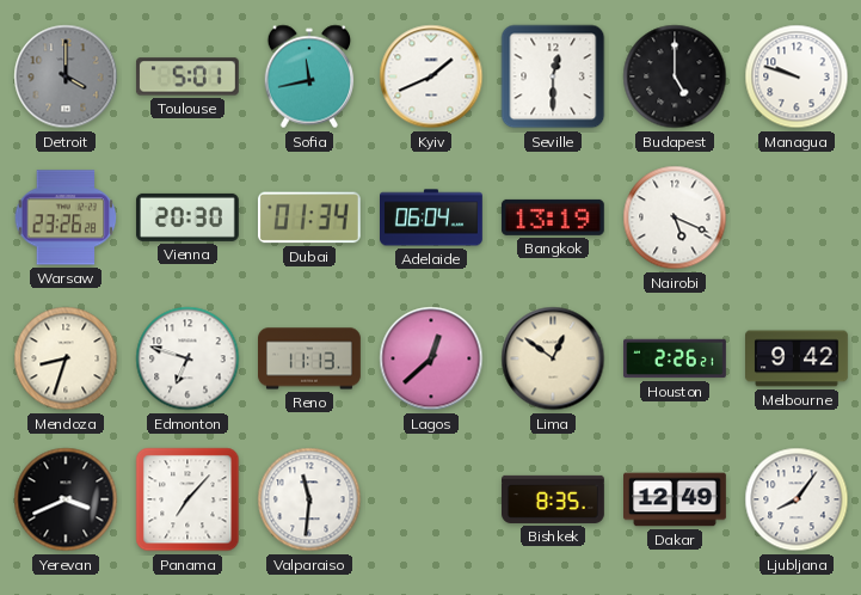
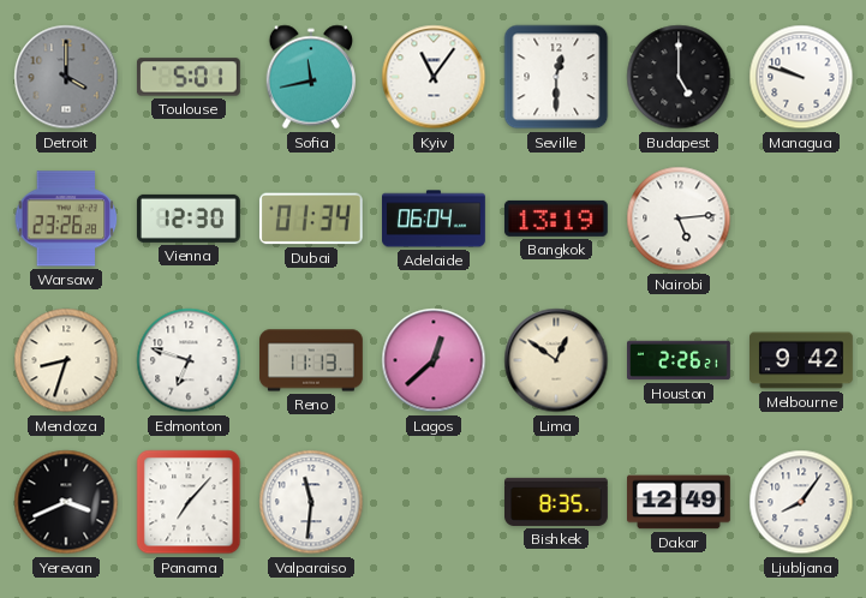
Kyiv: 1:41 -> 11:06 (434, 77)
Vienna: 20:30 -> 12:30 (189, 219)
Nairobi: 5:19 -> 5:14 (679, 219)
